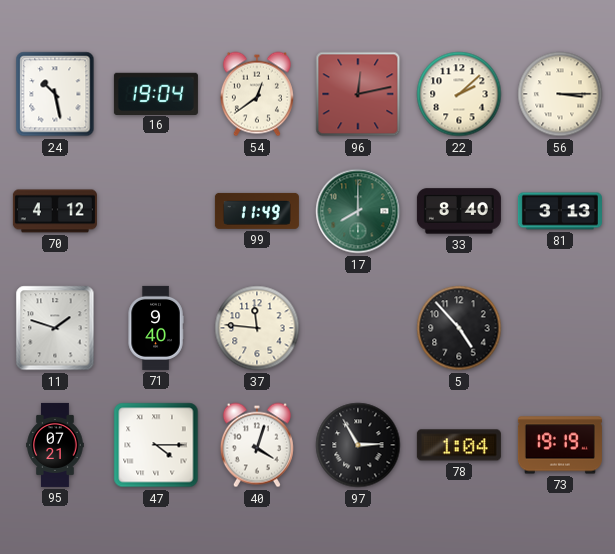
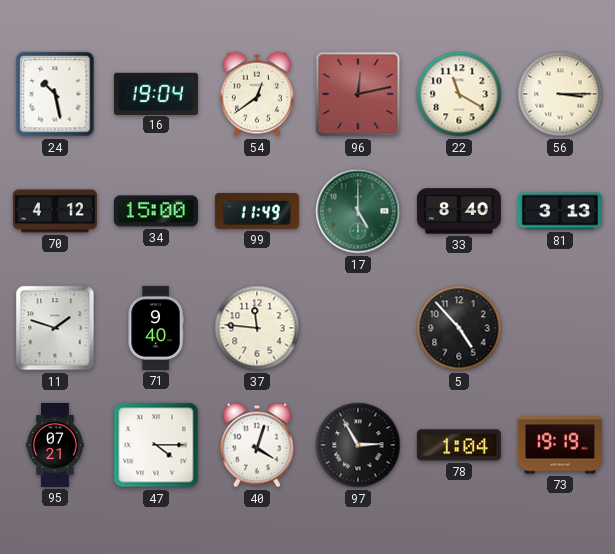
22: 2:08 -> 11:20 (459, 94)
34: none -> 15:00 (156, 211)
17: 8:00 -> 5:00 (358, 211)
